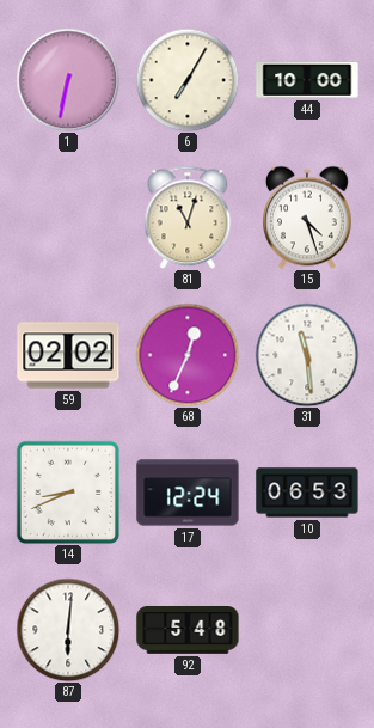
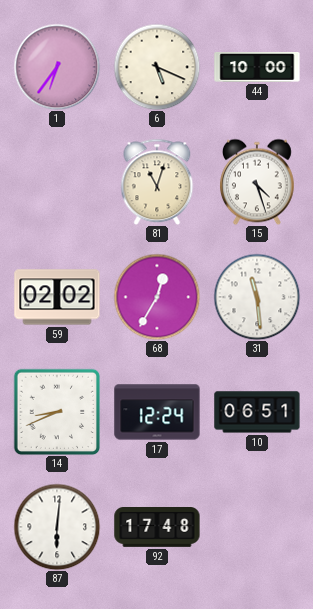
1: 6:32 -> 6:36 (57, 67)
6: 7:05 -> 5:19 (157, 67)
68: 12:34 -> 12:35 (157, 297)
10: 06:53 -> 06:51 (257, 412)
92: 5:48 -> 17:48 (157, 528)
